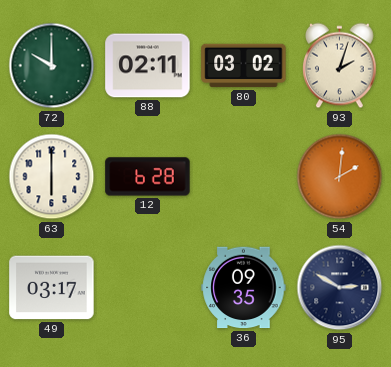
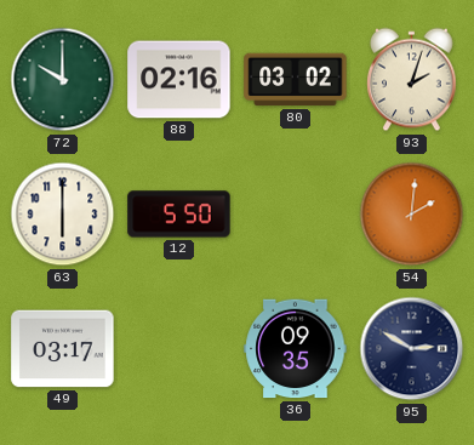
88: 02:11 -> 02:16 (179, 80)
12: 6:28 -> 5:50 (179, 215)
